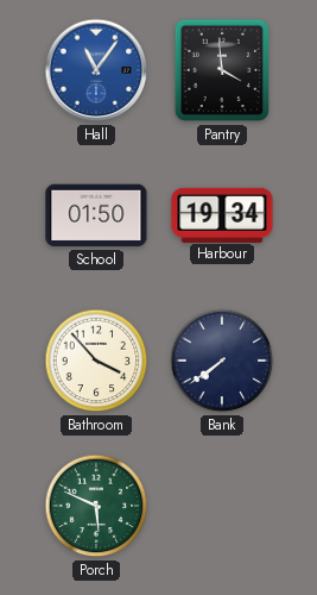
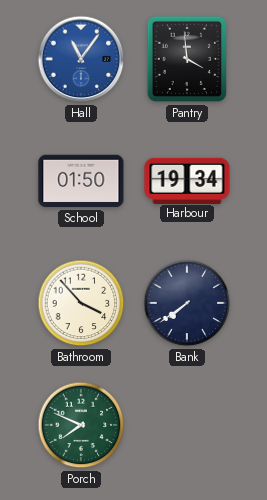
Porch: 5:49 -> 7:49 (81, 425)
